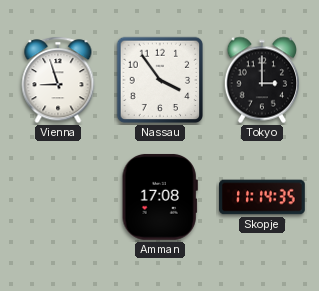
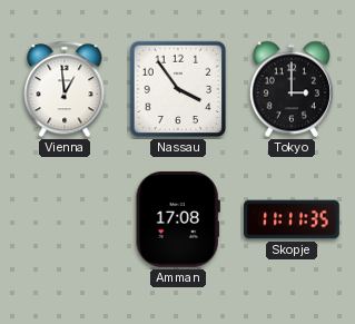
Vienna: 8:57 -> 12:59 (65, 89)
Skopje: 11:14 -> 11:11 (293, 219)
